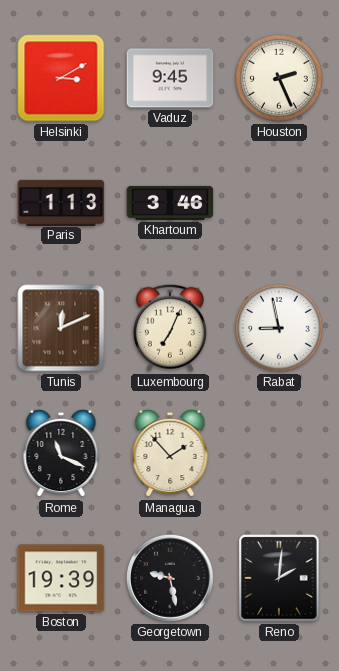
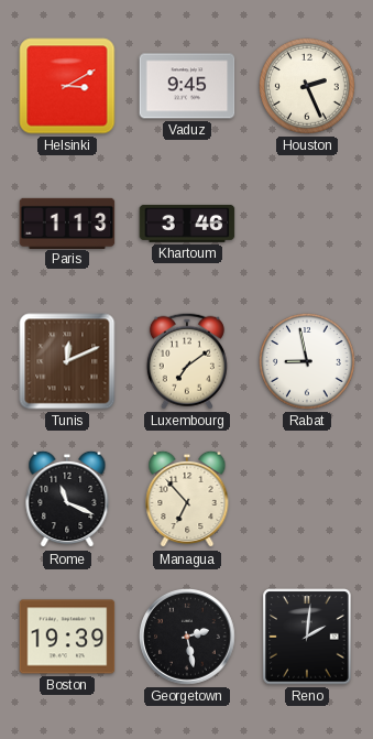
Luxembourg: 7:04 -> 7:09 (187, 361)
Managua: 1:53 -> 6:53 (187, 499)
Georgetown: 9:28 -> 2:28 (187, 637)
